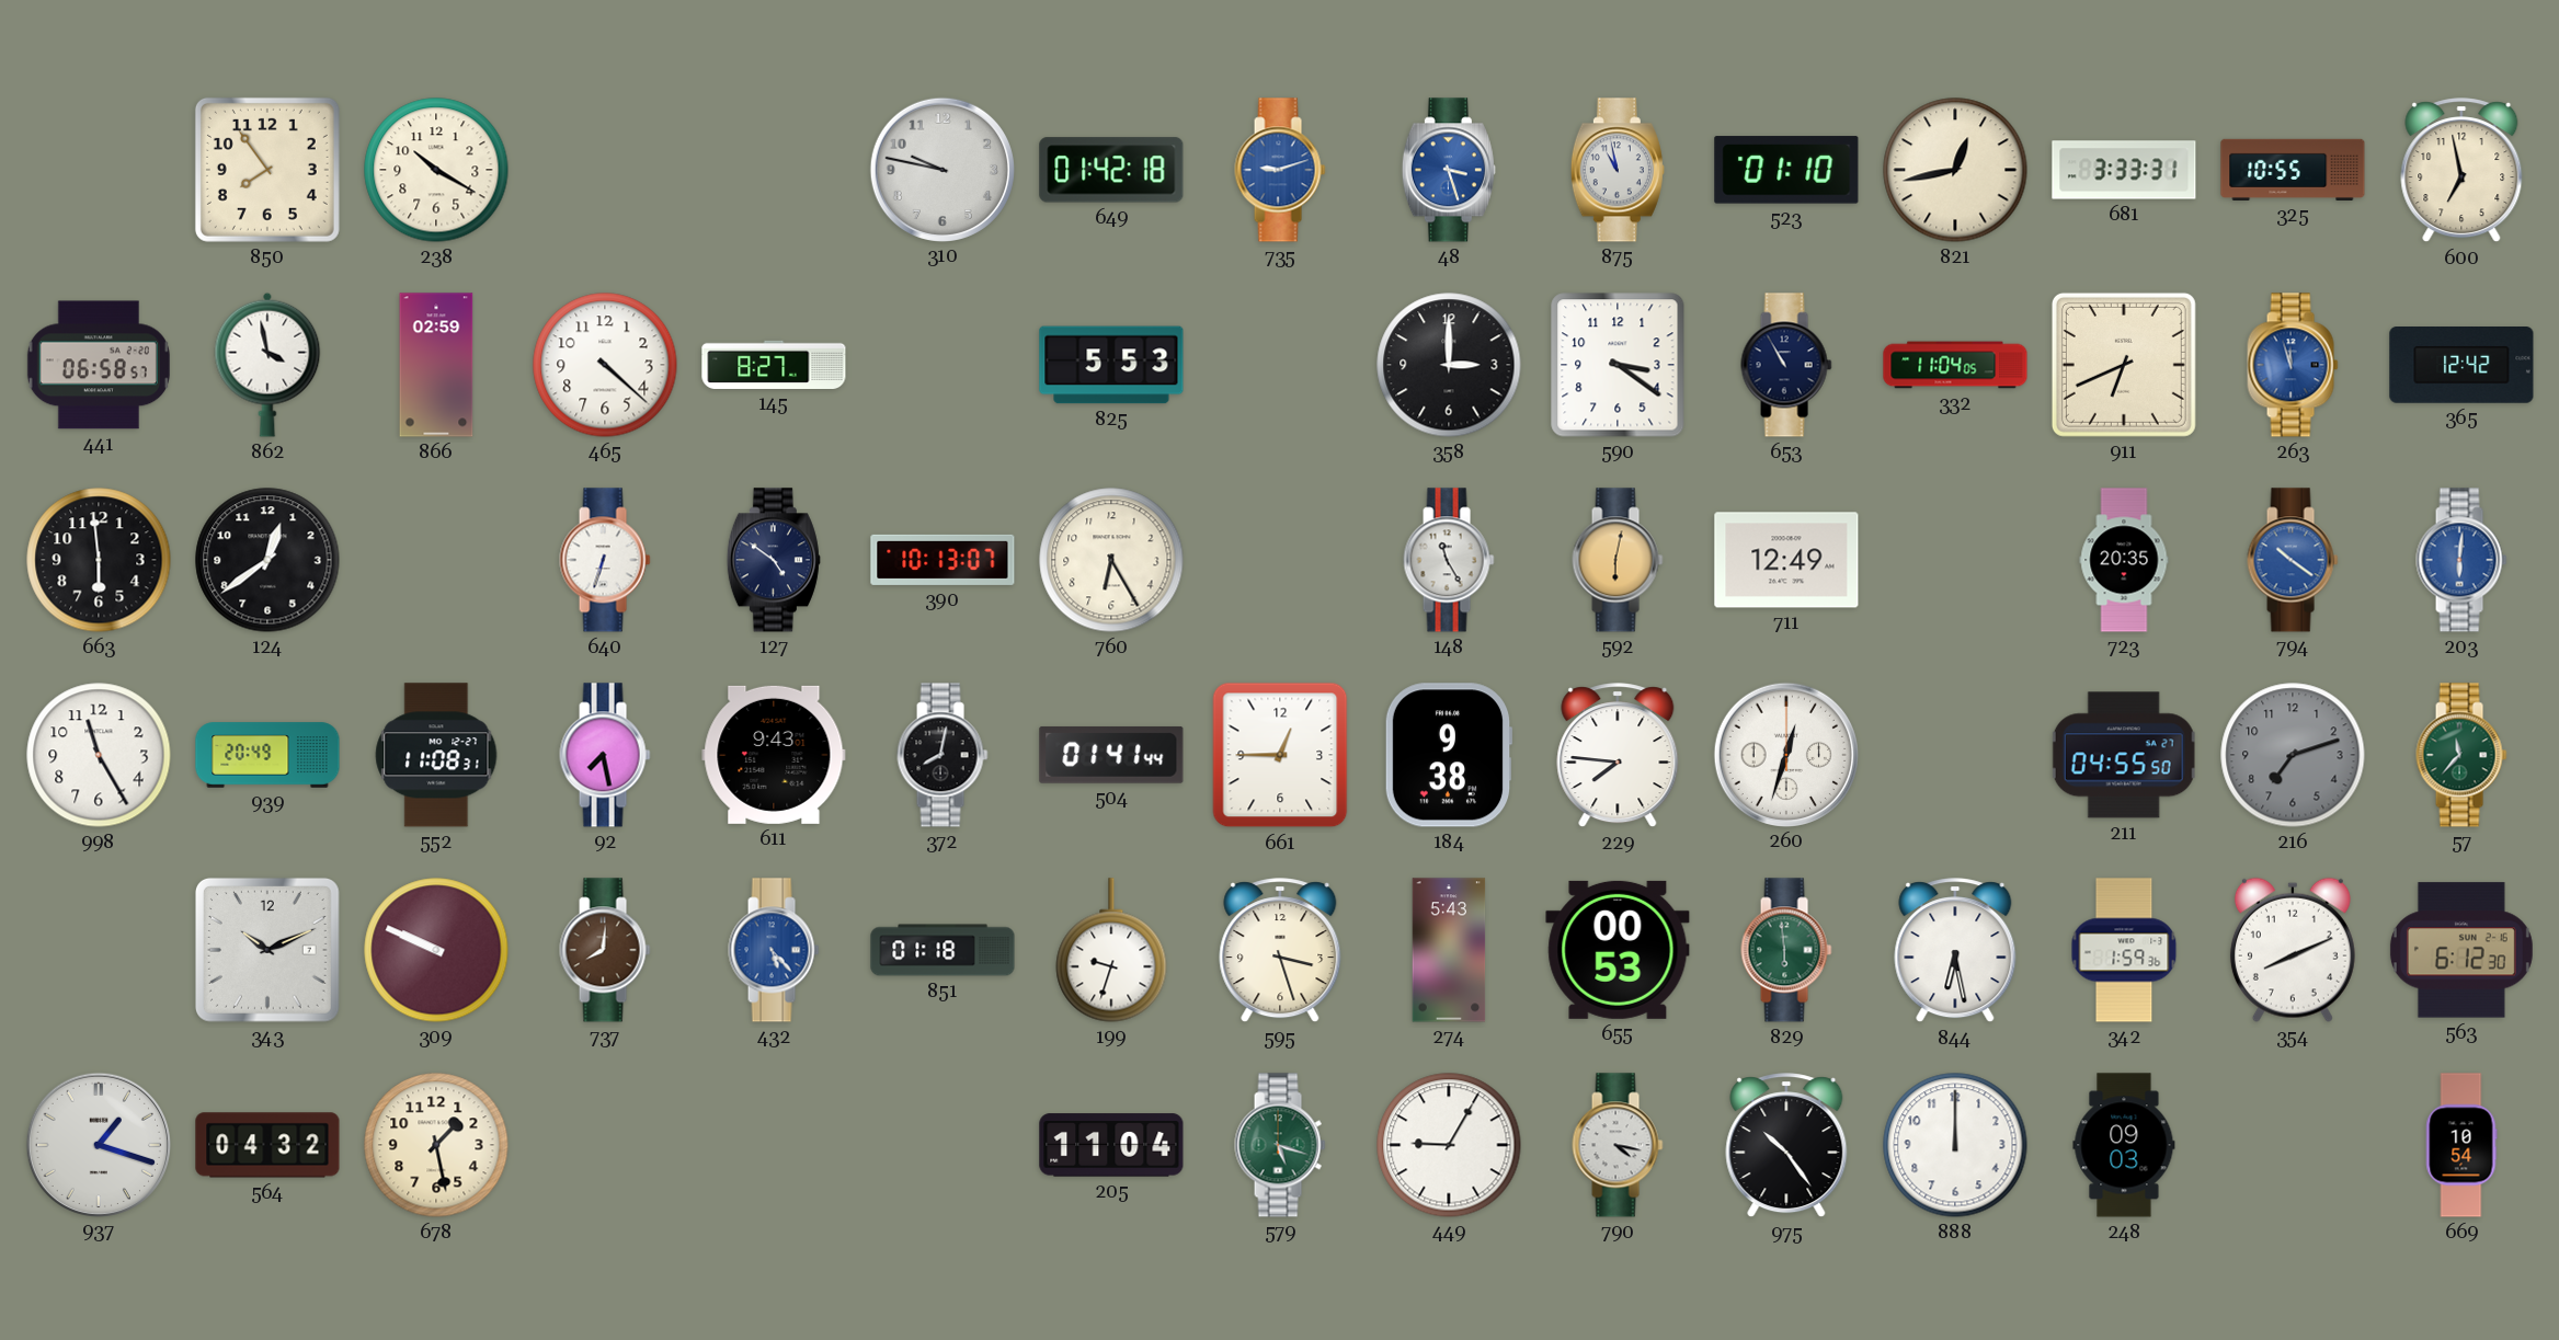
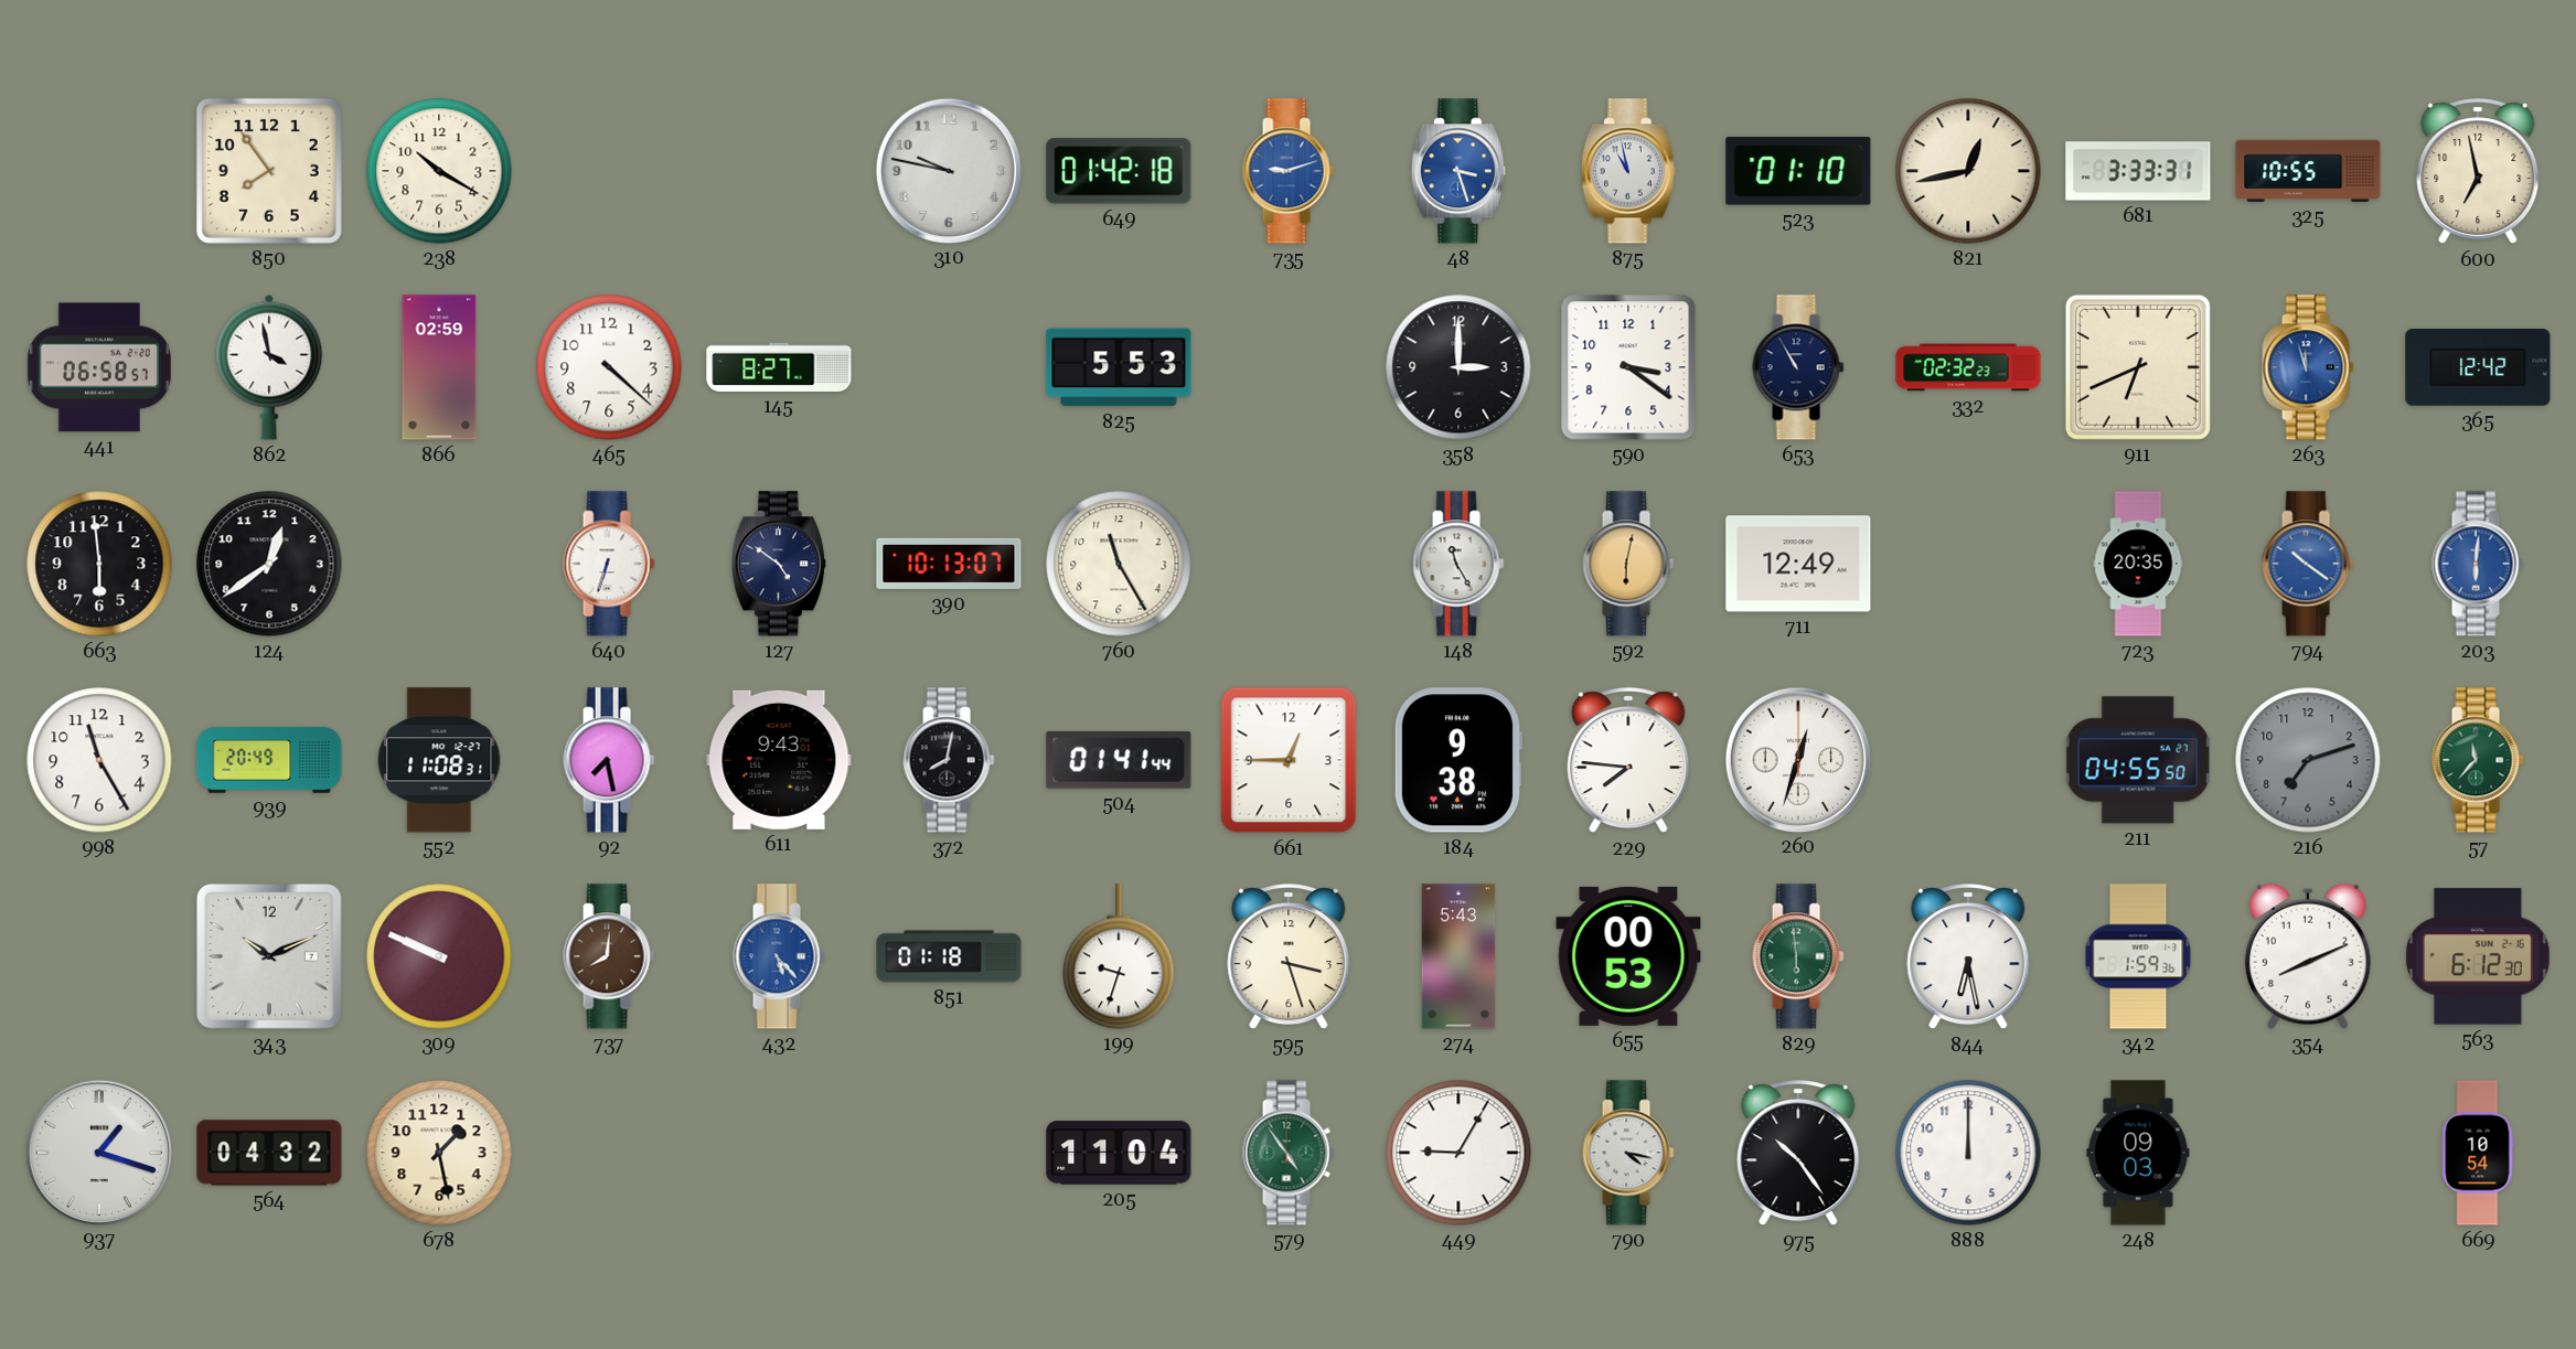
332: 11:04 -> 02:32 (1968, 367)
760: 6:25 -> 11:25 (1119, 564)
579: 5:18 -> 4:54 (1289, 1153)
